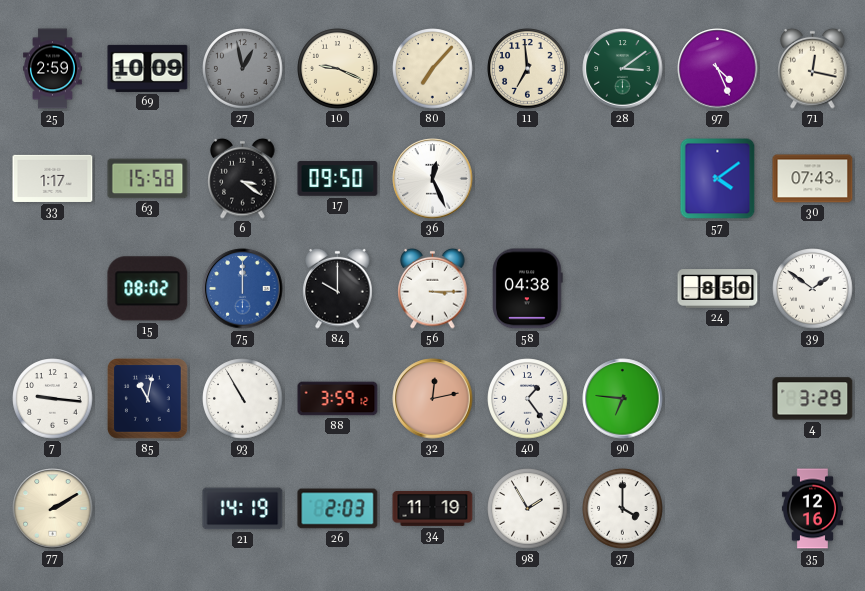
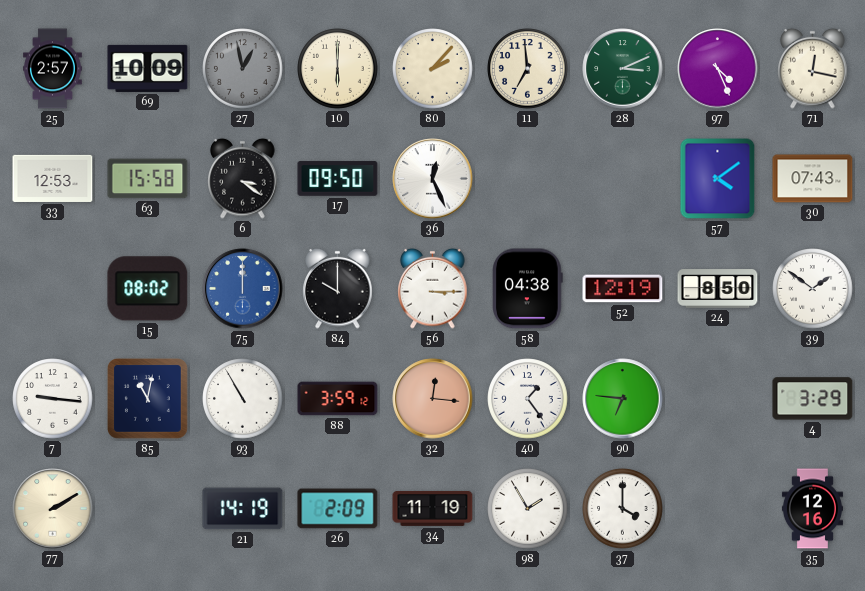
25: 2:59 -> 2:57 (53, 69)
10: 9:19 -> 6:00 (338, 69)
80: 7:07 -> 2:07 (433, 69)
28: 3:09 -> 3:11 (623, 69)
33: 1:17 -> 12:53 (53, 178)
52: none -> 12:19 (623, 289)
32: 12:13 -> 12:16 (433, 399)
26: 2:03 -> 2:09 (338, 509)
